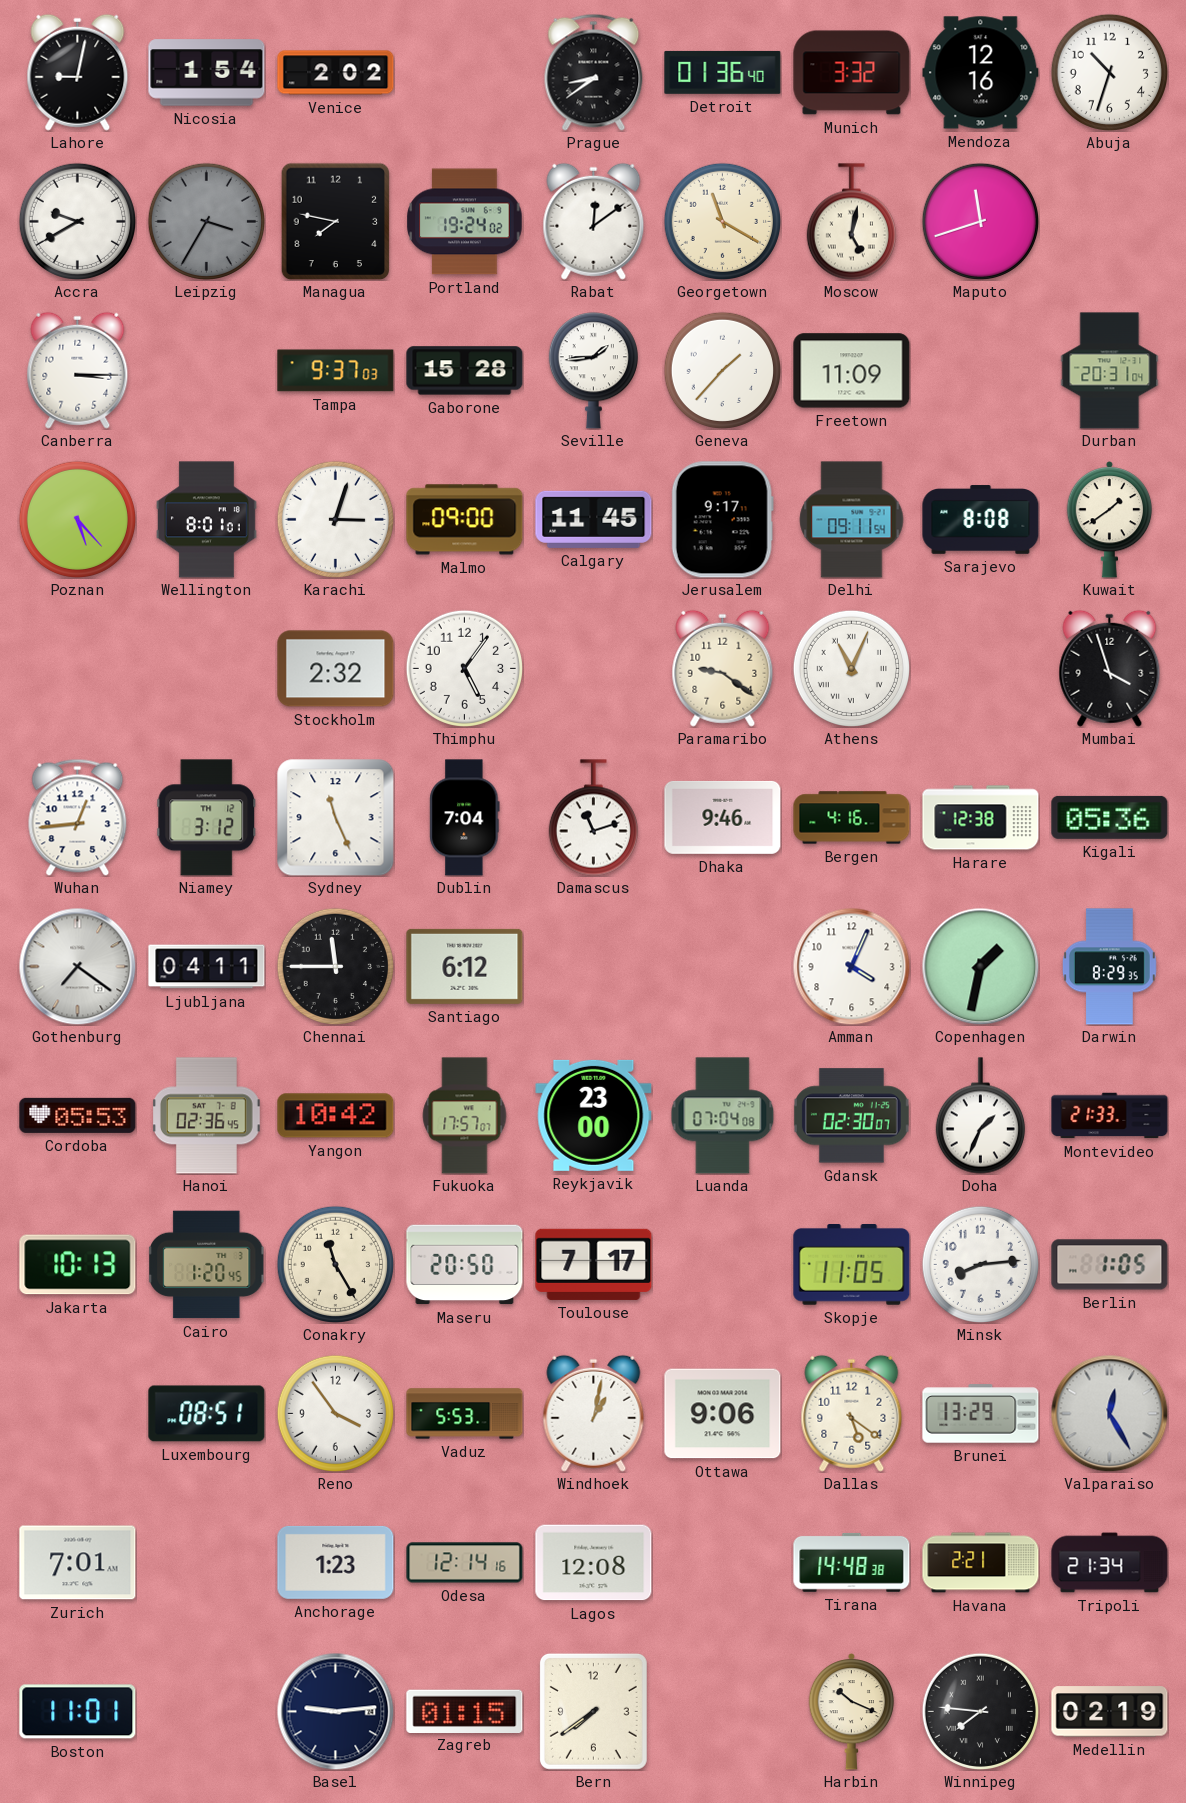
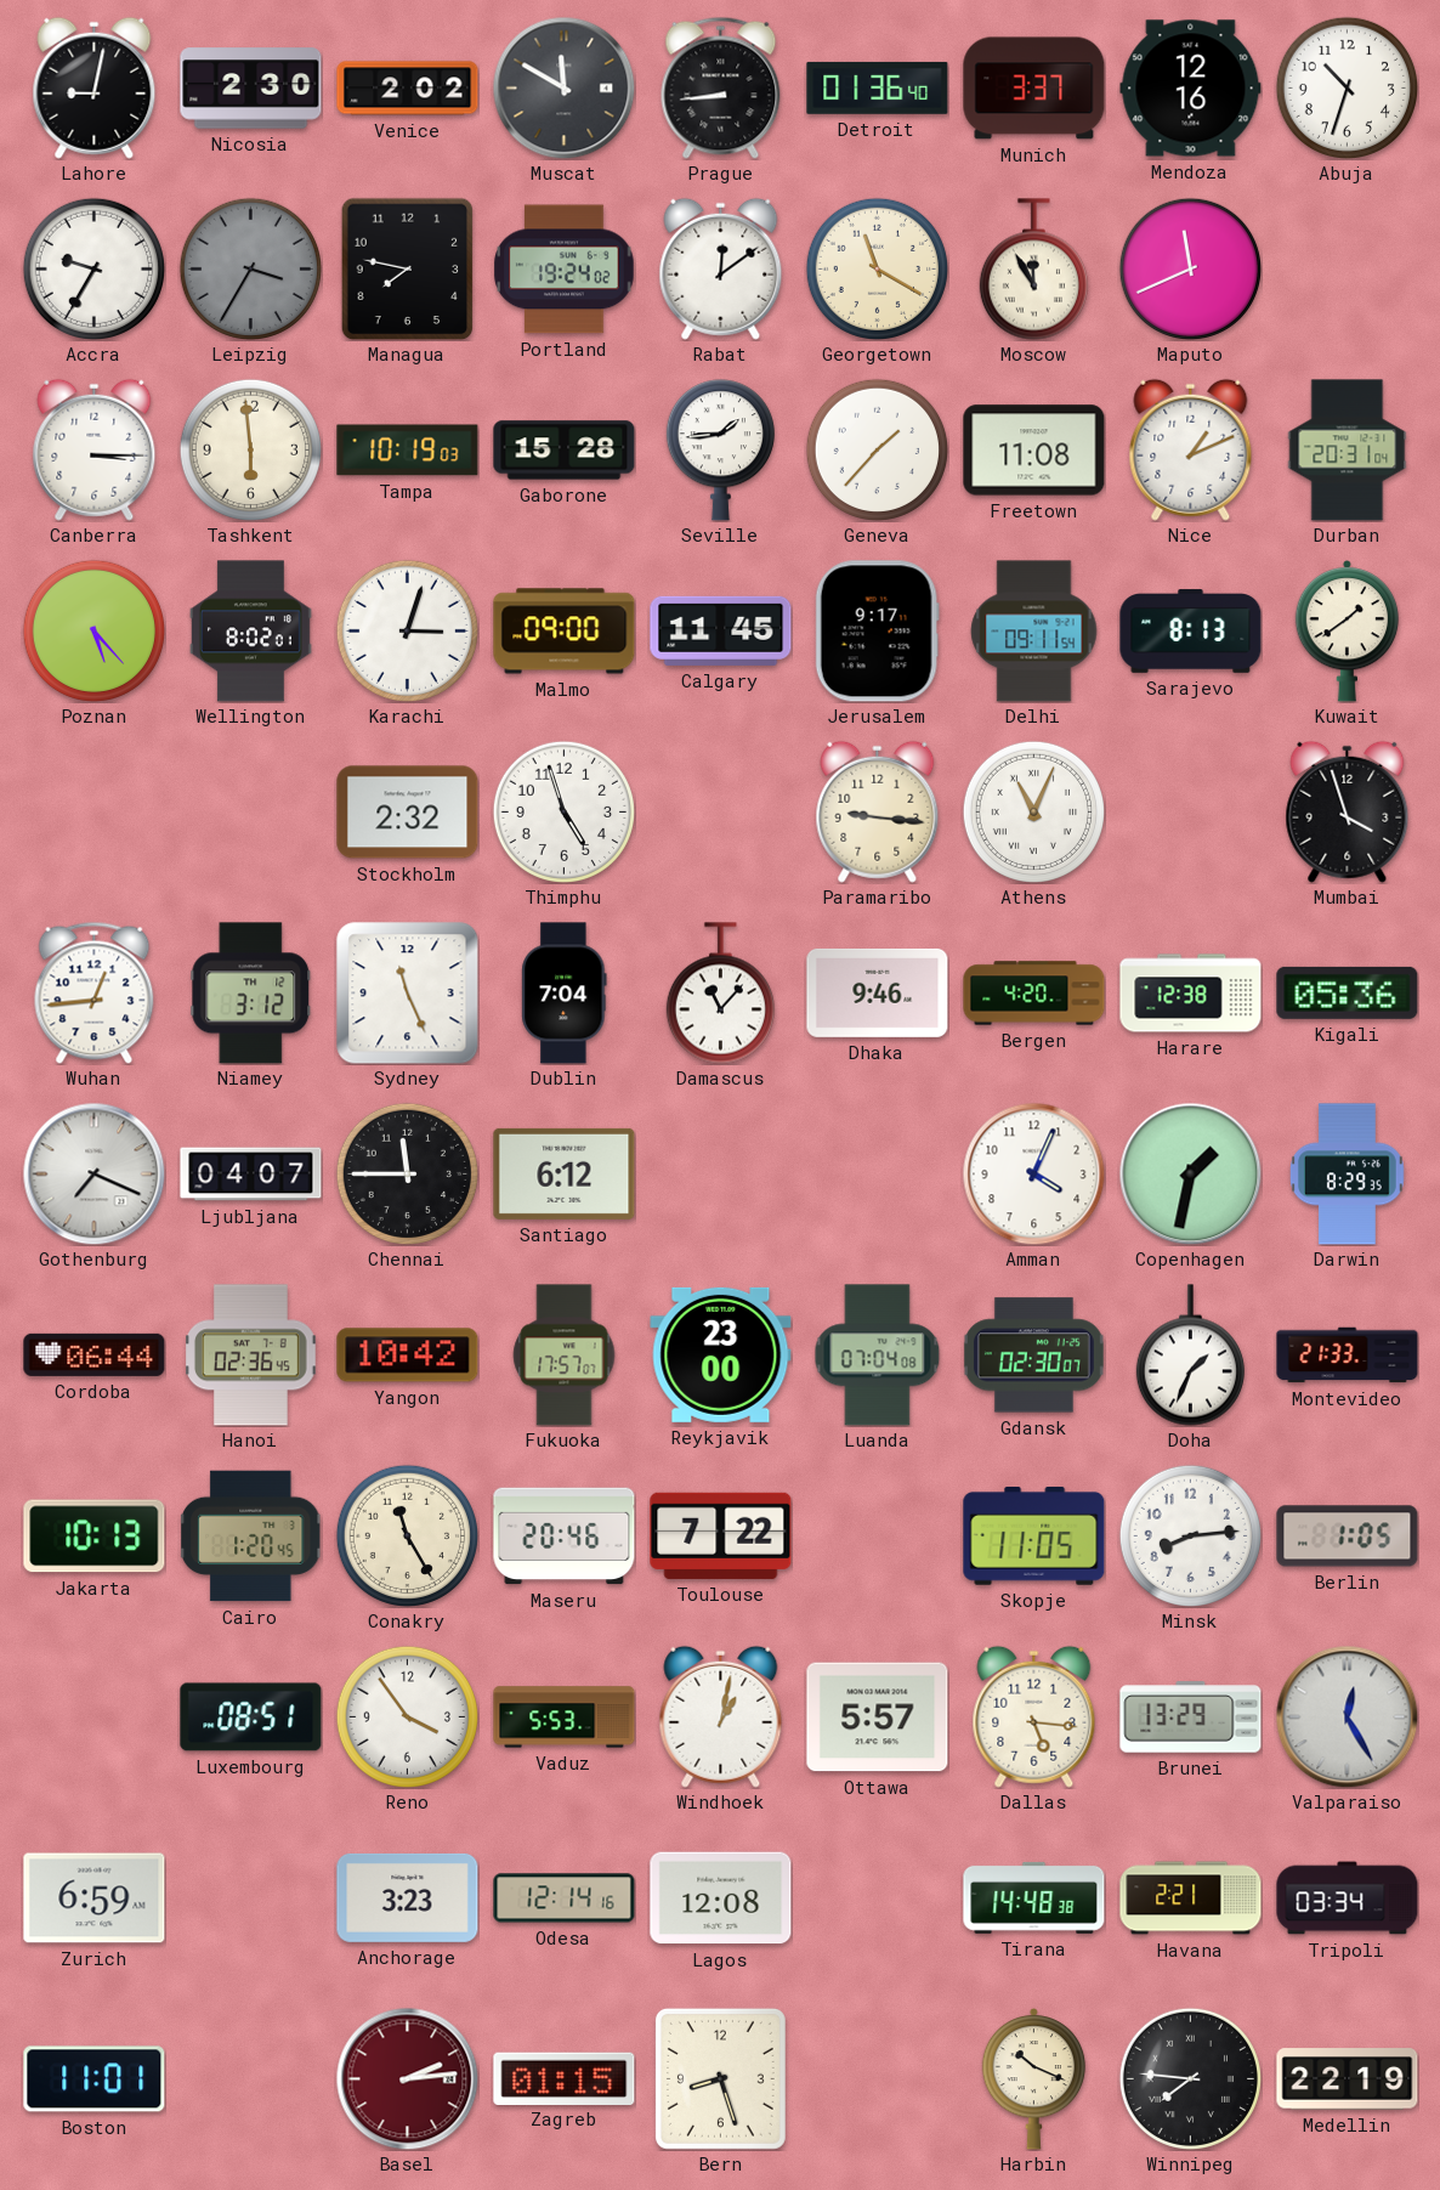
Nicosia: 1:54 -> 2:30 (251, 89)
Muscat: none -> 11:50 (563, 87)
Prague: 8:39 -> 8:44 (721, 87)
Munich: 3:32 -> 3:37 (1034, 89)
Accra: 9:40 -> 9:35 (93, 268)
Moscow: 5:02 -> 11:55 (1033, 270)
Maputo: 11:42 -> 11:41 (1190, 268)
Tashkent: none -> 5:59 (250, 449)
Tampa: 9:37 -> 10:19 (408, 451)
Freetown: 11:09 -> 11:08 (1034, 451)
Nice: none -> 1:11 (1191, 449)
Wellington: 8:01 -> 8:02 (250, 632)
Sarajevo: 8:08 -> 8:13 (1191, 632)
Thimphu: 5:06 -> 4:57 (563, 811)
Paramaribo: 9:21 -> 9:16 (878, 811)
Damascus: 11:12 -> 11:07 (720, 994)
Bergen: 4:16 -> 4:20 (1034, 994)
Gothenburg: 7:21 -> 7:19 (93, 1173)
Ljubljana: 04:11 -> 04:07 (251, 1175)
Cordoba: 05:53 -> 06:44 (95, 1354)
Maseru: 20:50 -> 20:46 (565, 1537)
Toulouse: 7:17 -> 7:22 (721, 1535)
Ottawa: 9:06 -> 5:57 (878, 1718)
Dallas: 5:21 -> 5:16 (1034, 1716)
Zurich: 7:01 -> 6:59 (95, 1898)
Anchorage: 1:23 -> 3:23 (408, 1897)
Tripoli: 21:34 -> 03:34 (1348, 1898)
Basel: 9:14 -> 2:14 (407, 2078)
Basel dial: navy -> burgundy (407, 2078)
Bern: 7:39 -> 8:27 (720, 2078)
Medellin: 02:19 -> 22:19 (1348, 2079)
